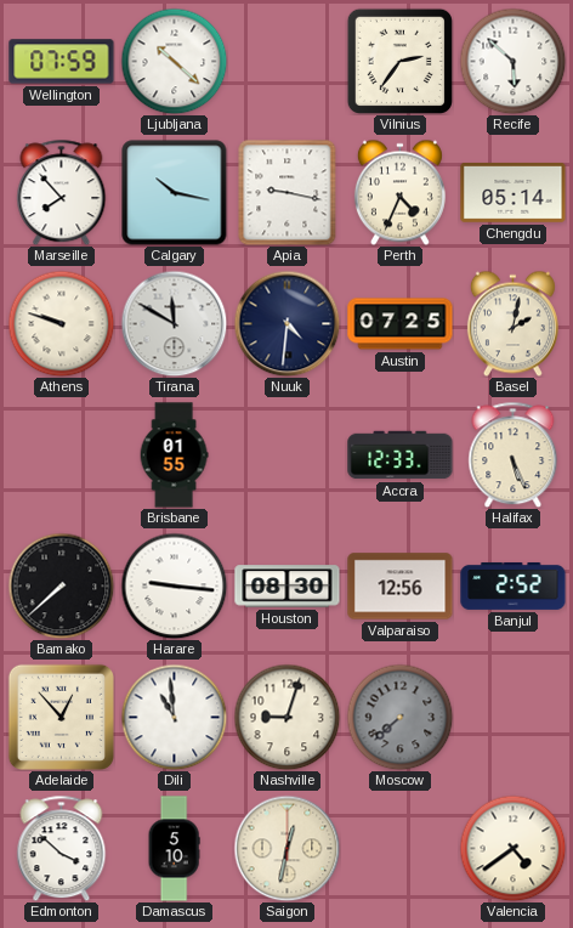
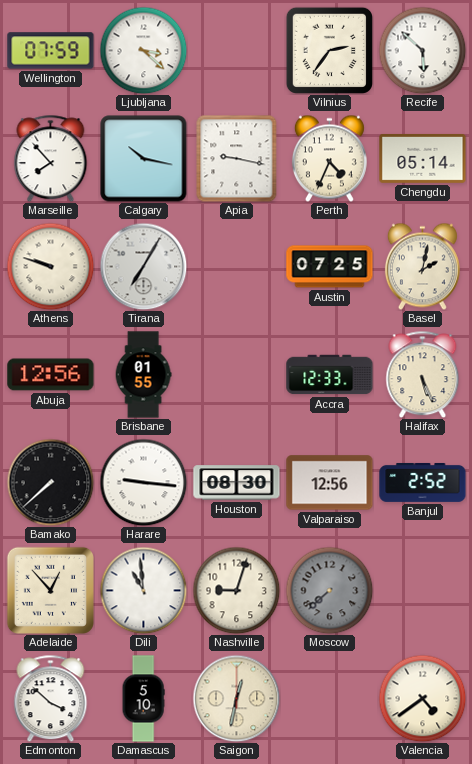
Ljubljana: 10:22 -> 3:22 (143, 50)
Tirana: 11:50 -> 7:05 (143, 266)
Nuuk: 4:31 -> none (286, 323)
Abuja: none -> 12:56 (51, 375)
